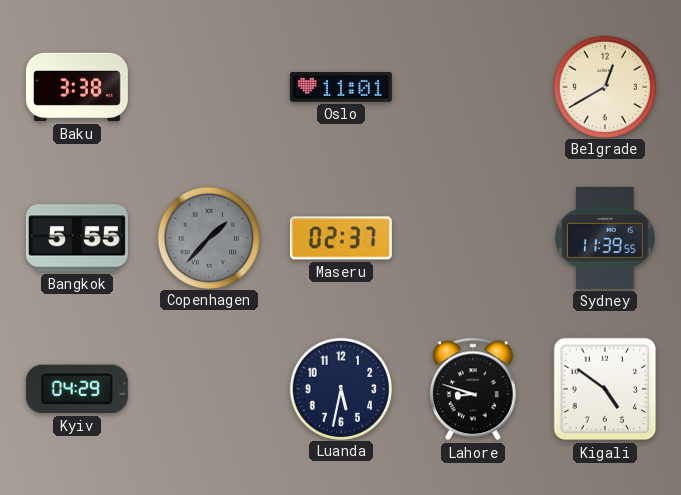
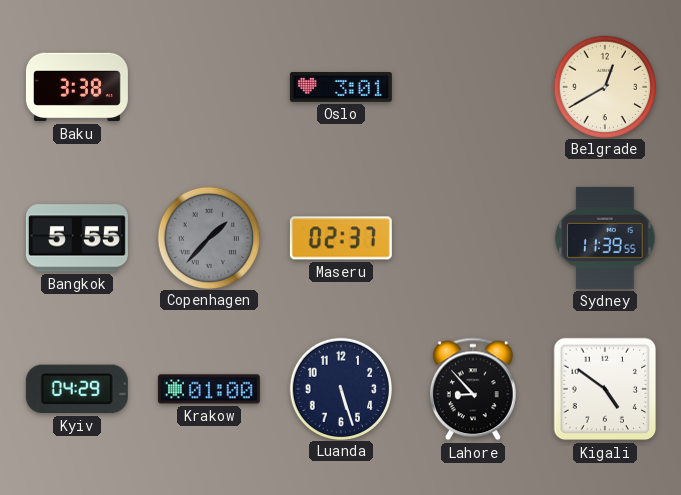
Oslo: 11:01 -> 3:01 (341, 88)
Krakow: none -> 01:00 (209, 389)
Luanda: 5:32 -> 5:27 (341, 388)
Lahore: 8:48 -> 8:53 (473, 389)
